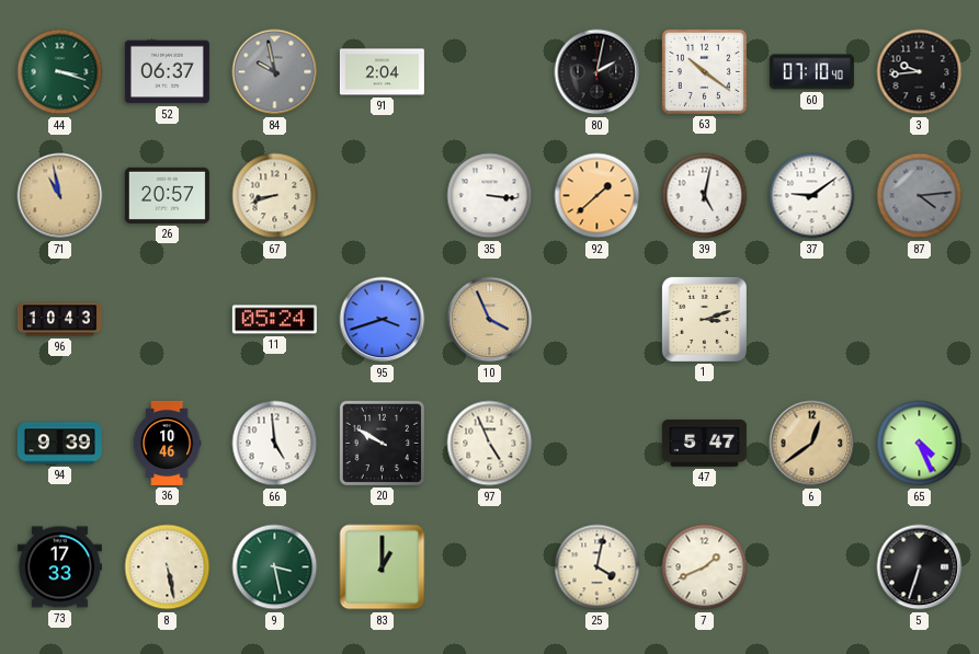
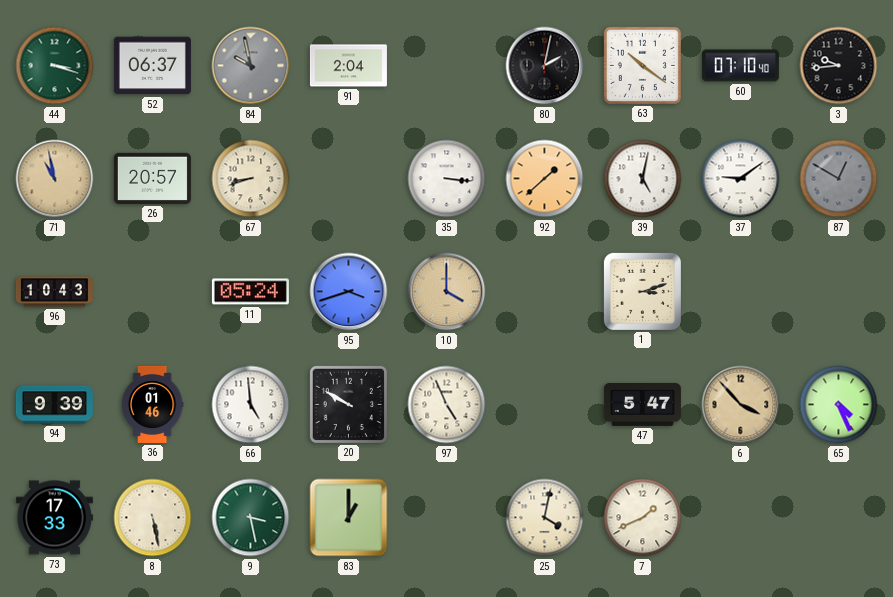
87: 4:14 -> 12:50 (839, 179)
10: 3:56 -> 4:00 (447, 292)
36: 10:46 -> 01:46 (152, 404)
6: 12:39 -> 3:53 (741, 405)
5: 6:33 -> none (920, 567)
